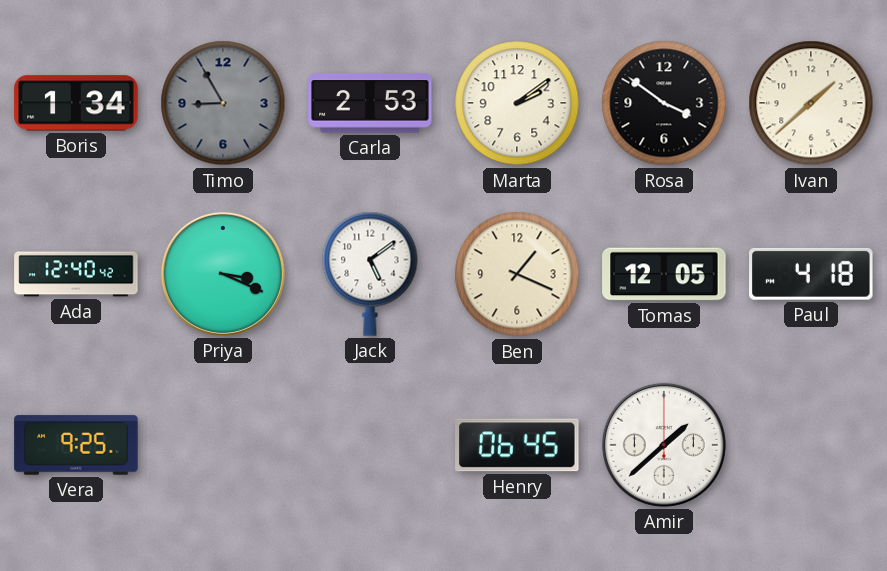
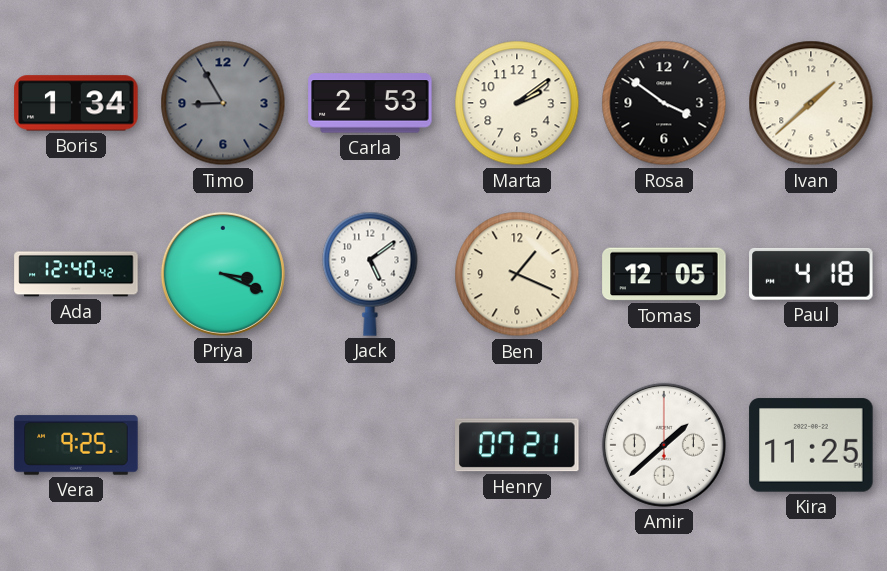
Henry: 06:45 -> 07:21 (517, 445)
Kira: none -> 11:25 (811, 445)
